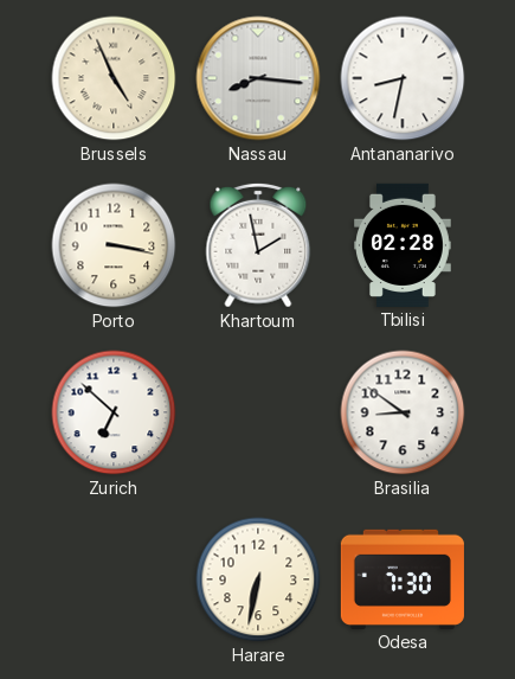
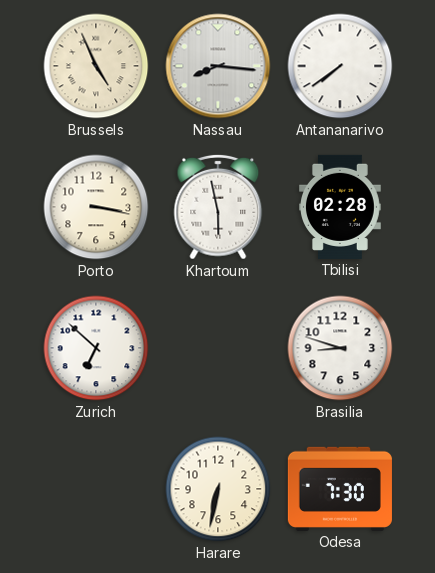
Antananarivo: 8:32 -> 7:39 (340, 66)
Khartoum: 1:58 -> 5:58 (218, 207)
Brasilia: 8:51 -> 8:48 (340, 348)
